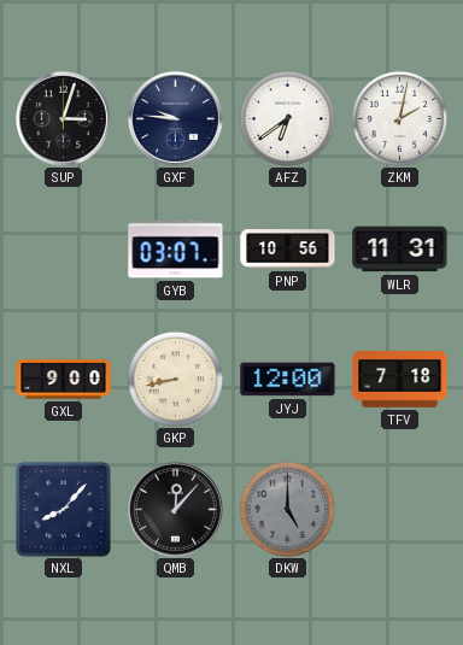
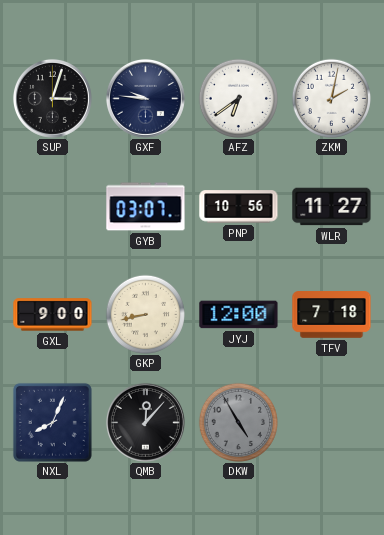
WLR: 11:31 -> 11:27 (332, 207)
NXL: 8:07 -> 8:04 (52, 422)
DKW: 5:00 -> 4:55 (238, 422)
